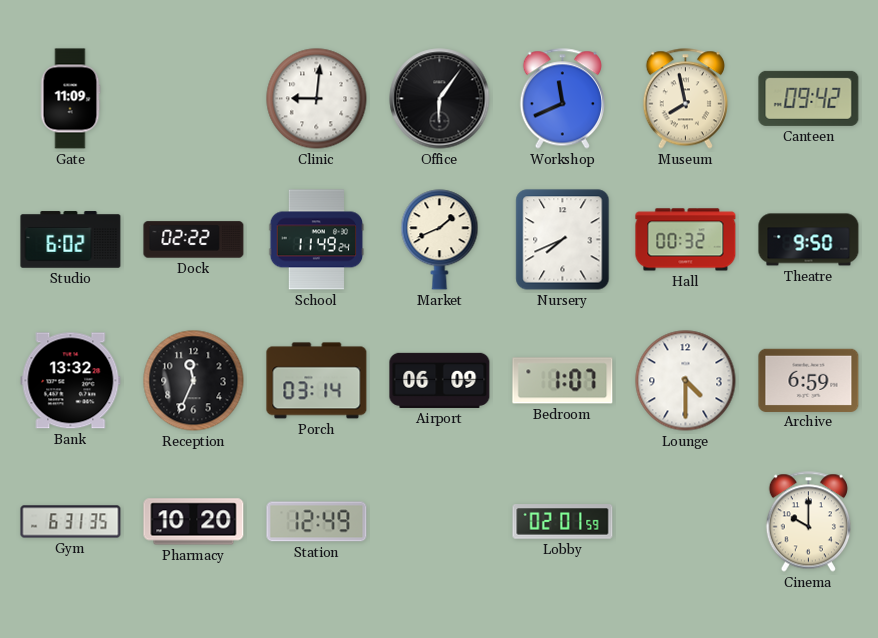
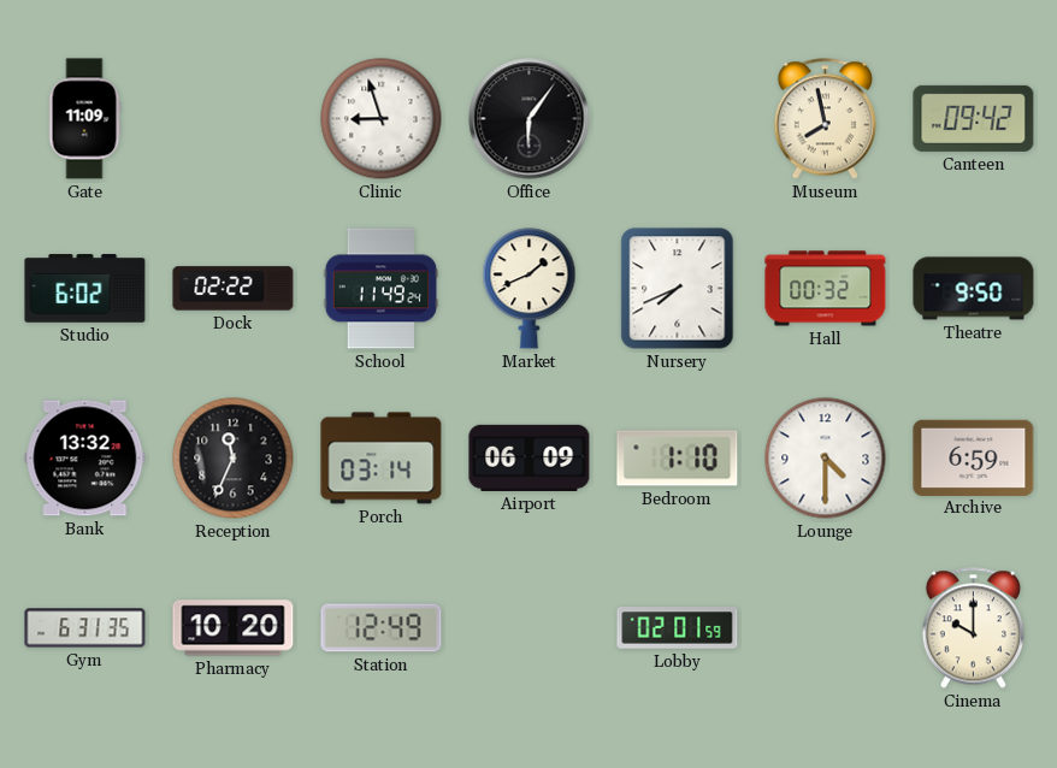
Clinic: 9:01 -> 8:57 (382, 119)
Workshop: 11:41 -> none (562, 99)
Bedroom: 1:07 -> 1:10 (678, 459)
